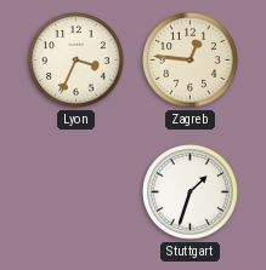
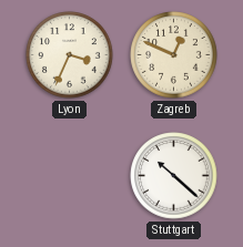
Zagreb: 12:46 -> 12:49 (174, 55)
Stuttgart: 1:33 -> 10:22 (174, 176)
